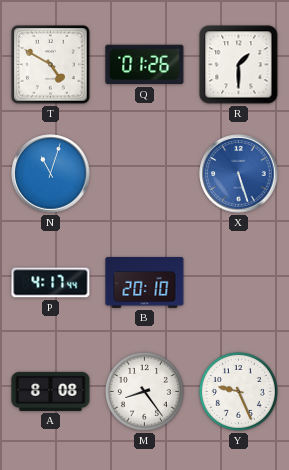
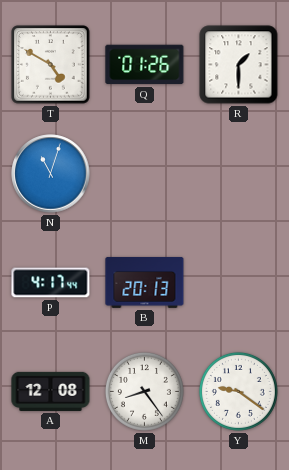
X: 5:27 -> none (239, 174)
B: 20:10 -> 20:13 (145, 282)
A: 8:08 -> 12:08 (51, 391)
Y: 9:26 -> 9:21 (238, 391)
